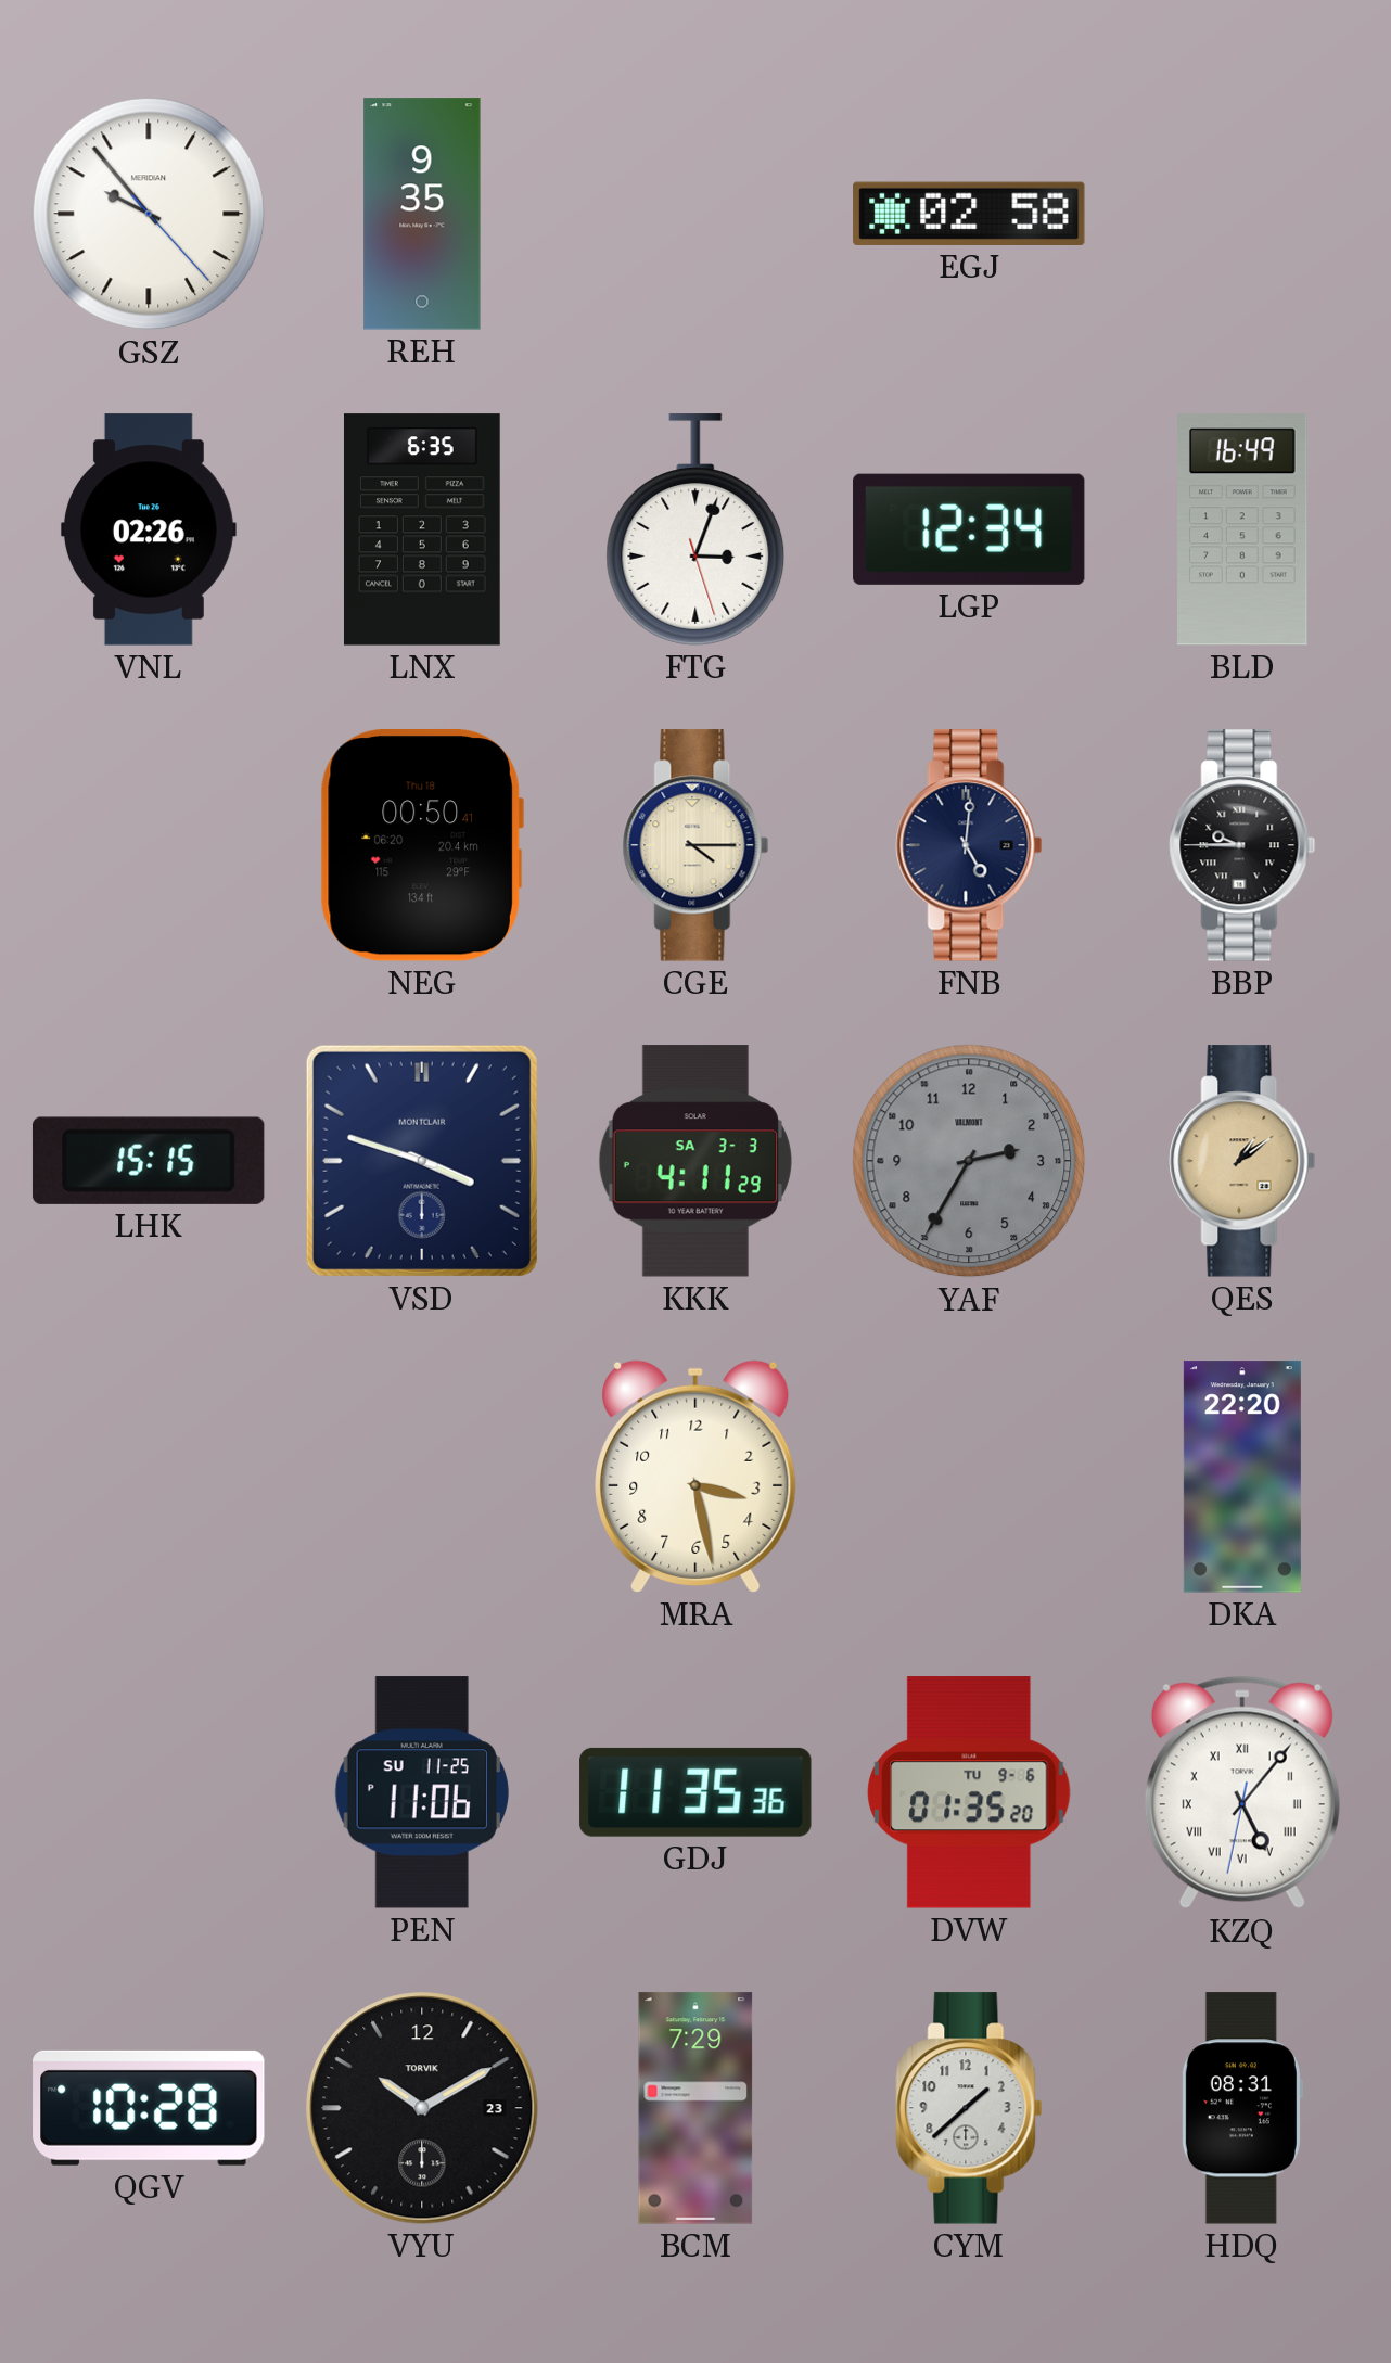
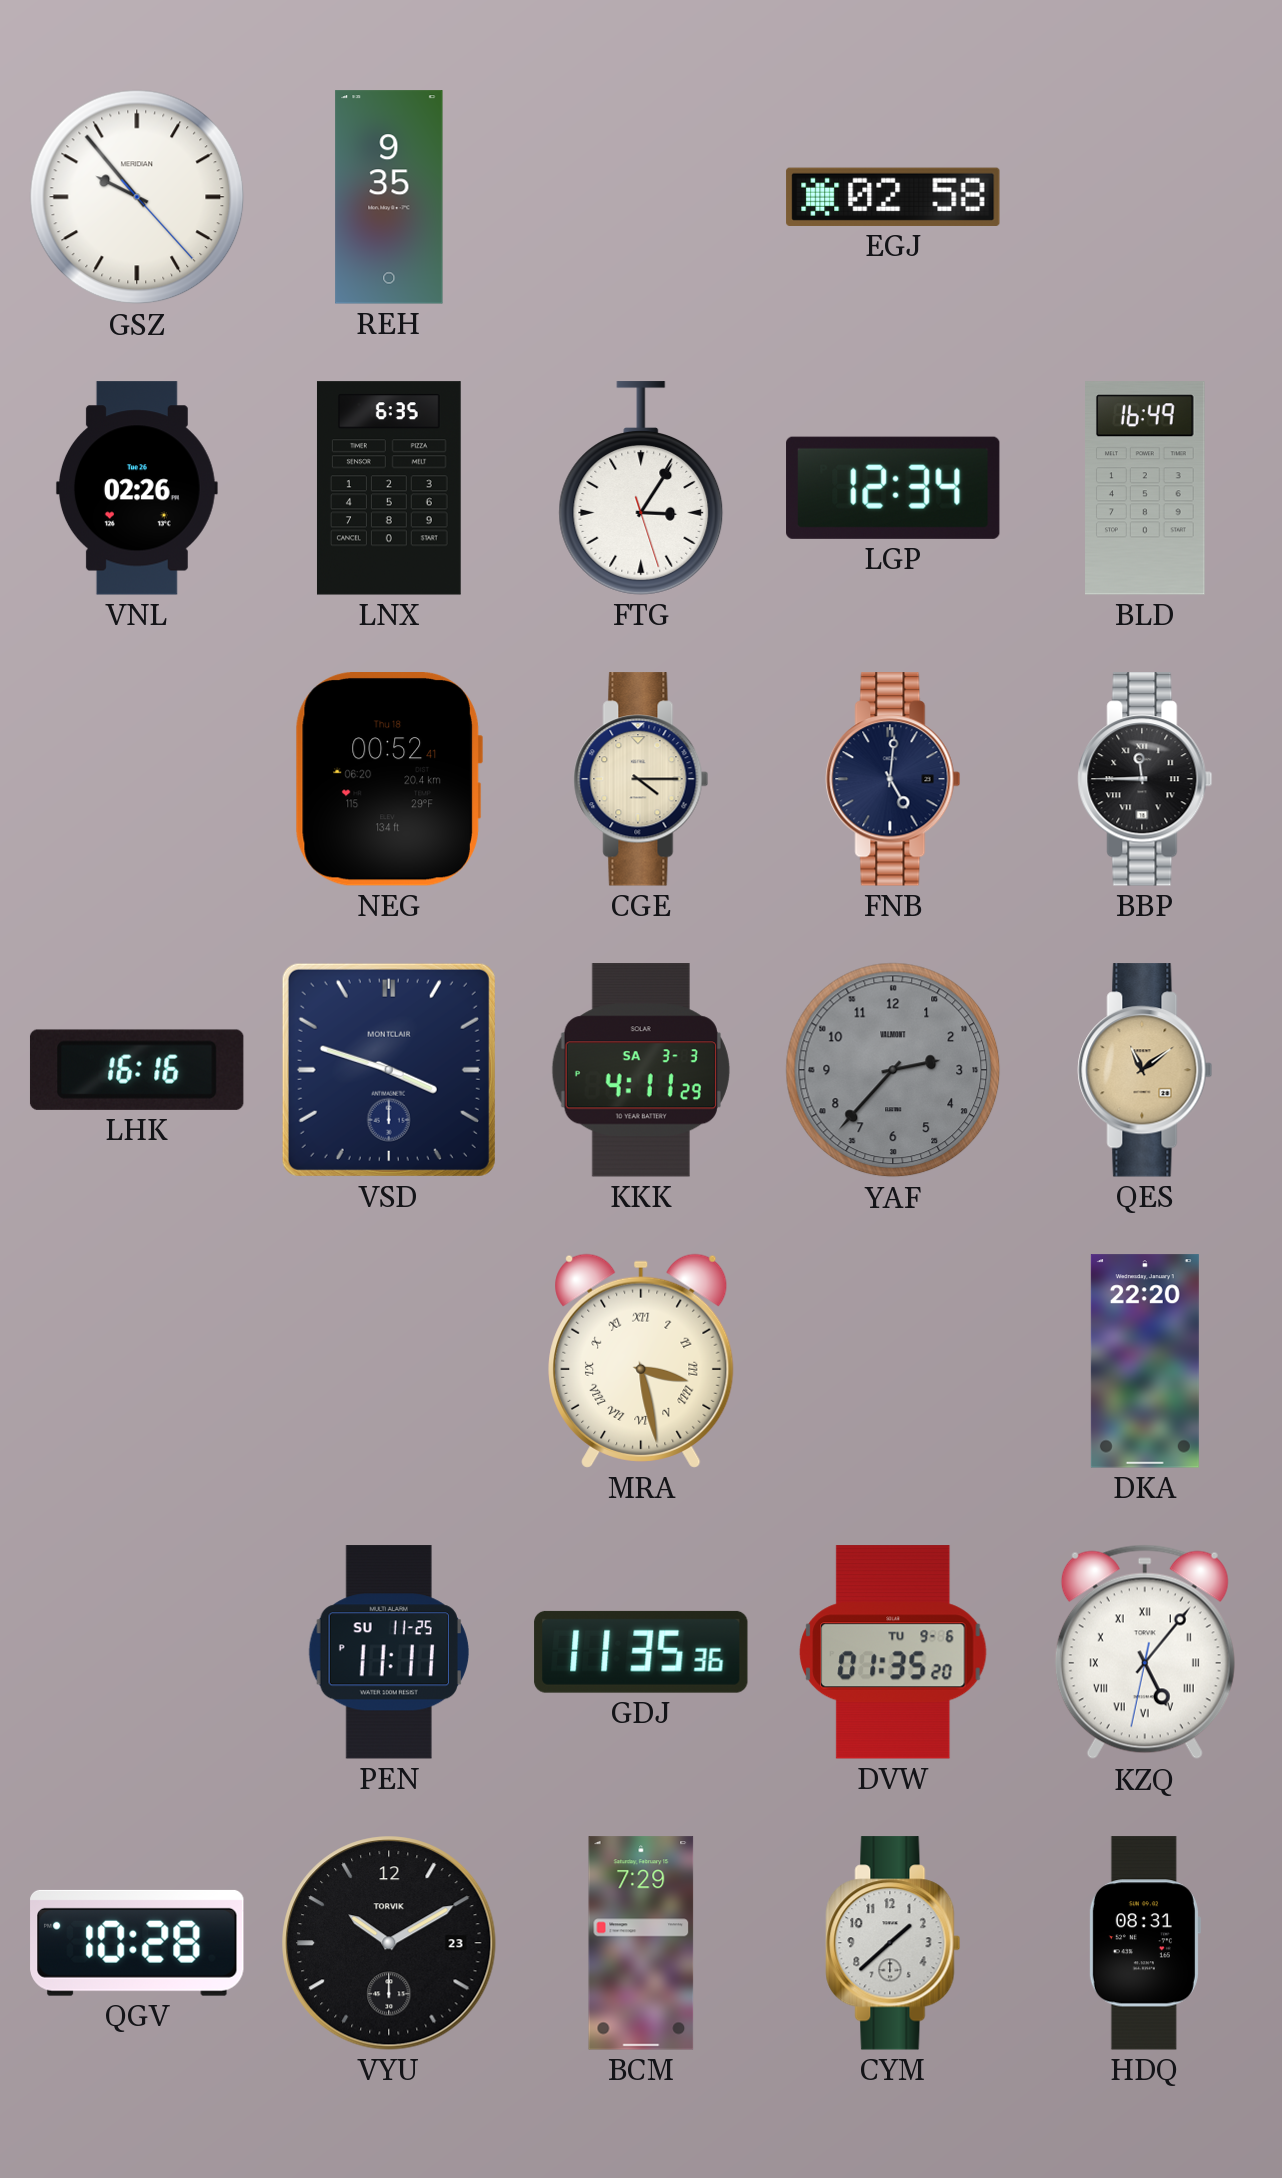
FTG: 3:03 -> 3:05 (641, 488)
NEG: 00:50 -> 00:52 (389, 779)
BBP: 9:45 -> 11:45 (1145, 779)
LHK: 15:15 -> 16:16 (137, 1070)
YAF: 2:35 -> 2:37 (893, 1070)
QES: 1:09 -> 11:09 (1145, 1070)
MRA numerals: Arabic -> Roman (641, 1361)
PEN: 11:06 -> 11:11 (389, 1652)
